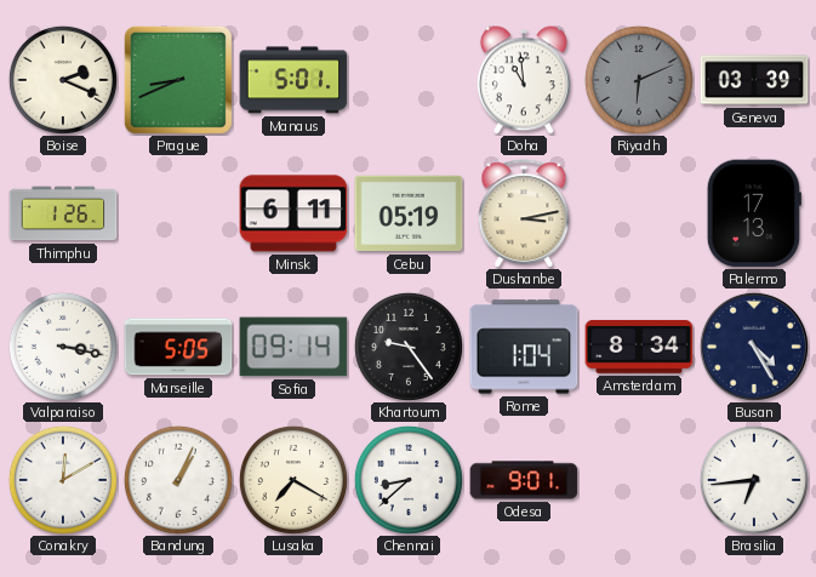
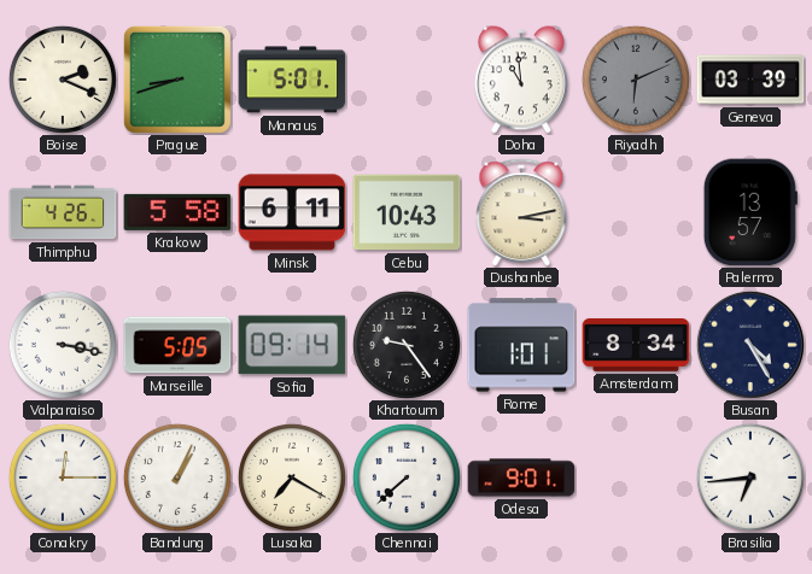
Prague: 8:41 -> 8:42 (177, 80)
Thimphu: 1:26 -> 4:26 (63, 212)
Krakow: none -> 5:58 (177, 212)
Cebu: 05:19 -> 10:43 (407, 212)
Palermo: 17:13 -> 13:57 (750, 212)
Rome: 1:04 -> 1:01 (521, 345)
Conakry: 12:10 -> 12:15 (63, 478)
Chennai: 8:38 -> 7:38 (407, 478)
